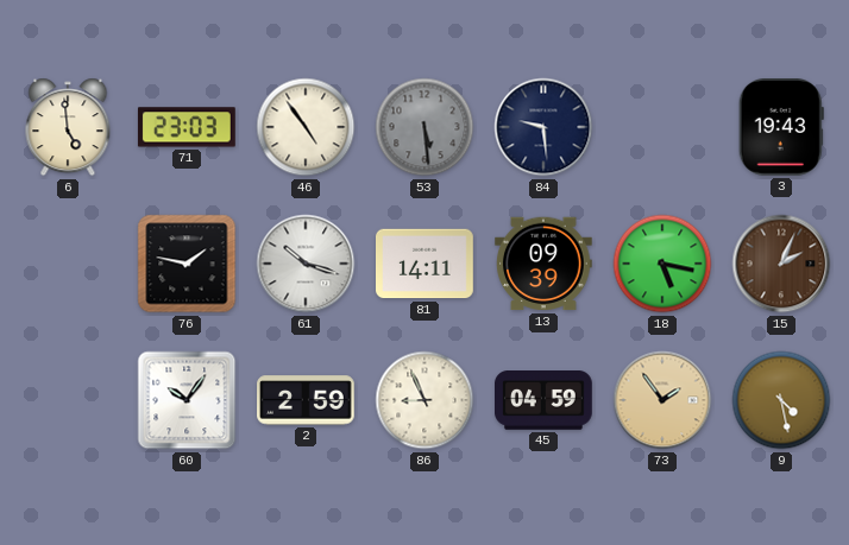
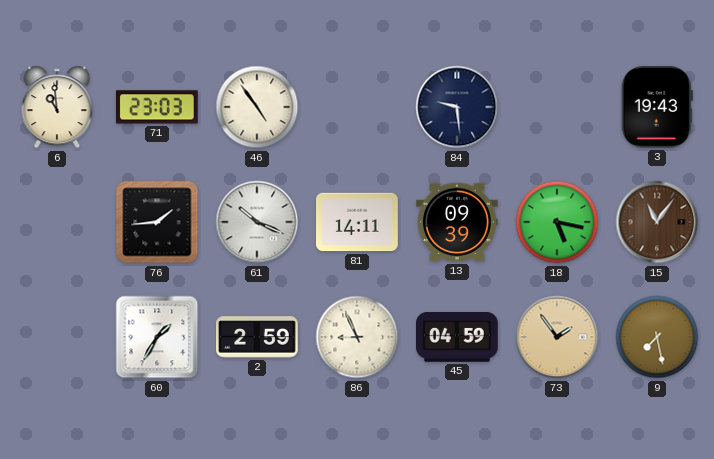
6: 4:59 -> 10:59 (57, 107)
53: 5:29 -> none (424, 127)
76: 1:47 -> 1:44 (157, 222)
61: 10:18 -> 10:19 (257, 222)
15: 2:04 -> 11:06 (657, 222)
60: 10:06 -> 1:35 (157, 337)
9: 4:28 -> 7:28 (657, 337)
